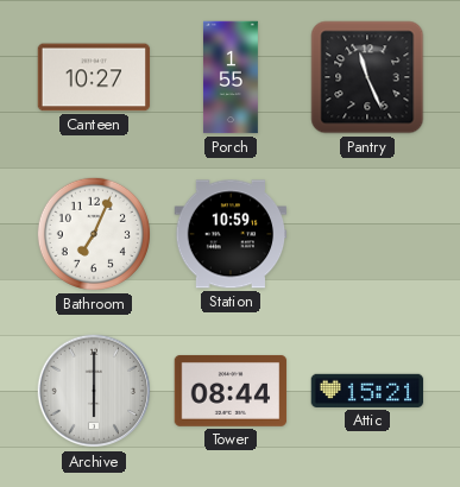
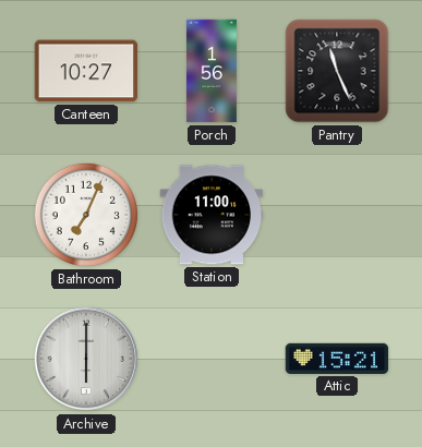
Porch: 1:55 -> 1:56 (212, 71)
Station: 10:59 -> 11:00 (212, 215)
Tower: 08:44 -> none (231, 391)
